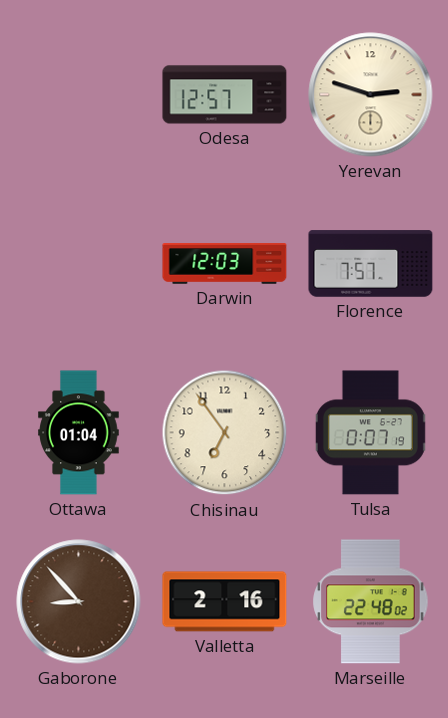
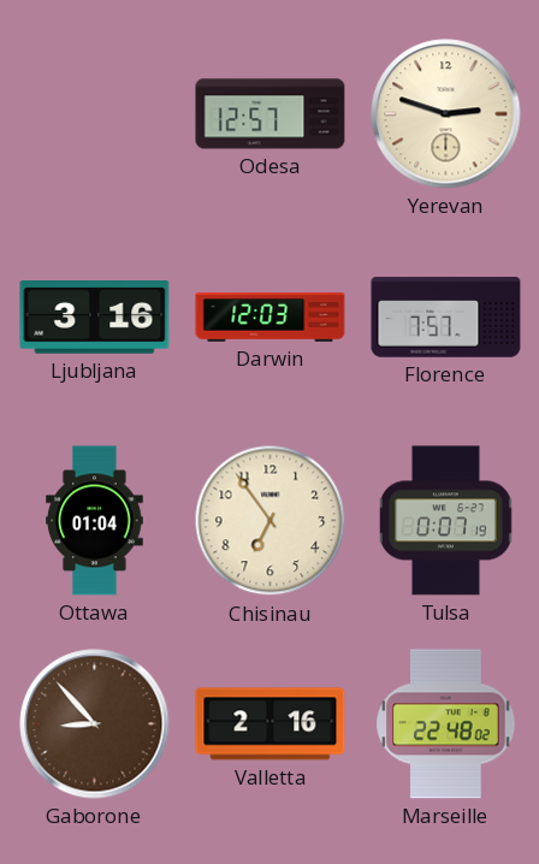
Ljubljana: none -> 3:16 (95, 318)
